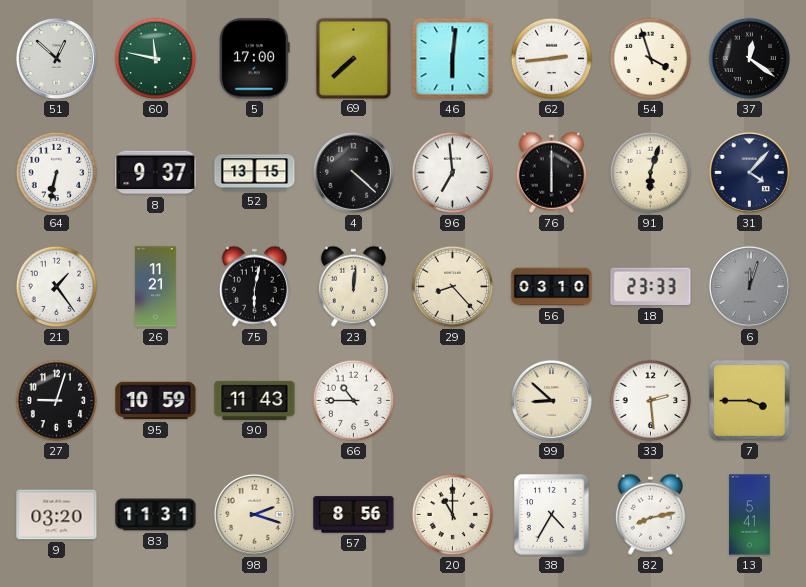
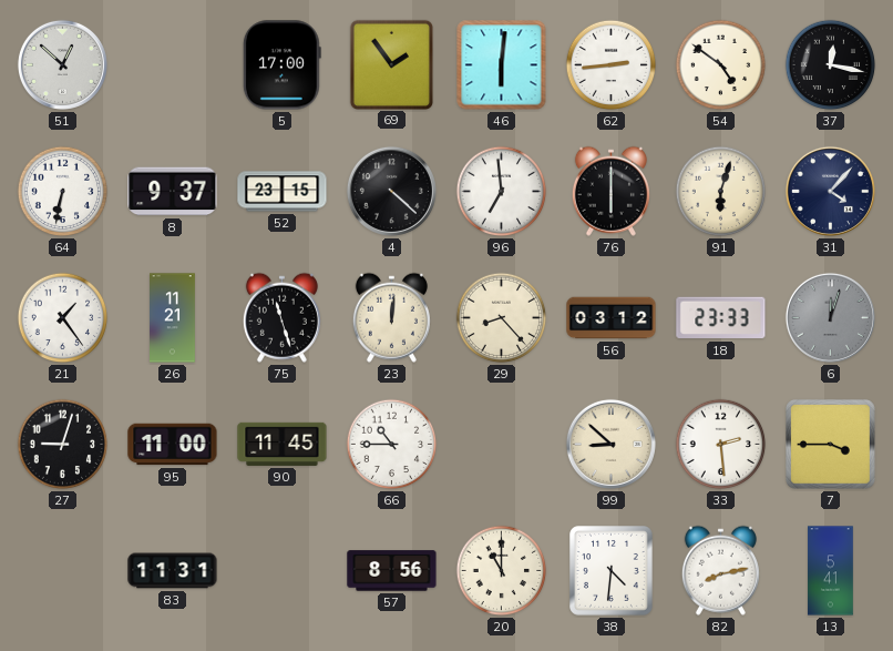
60: 11:47 -> none (156, 59)
69: 7:38 -> 1:54 (391, 64)
54: 3:57 -> 4:51 (721, 65)
37: 12:21 -> 12:17 (831, 65)
52: 13:15 -> 23:15 (283, 192)
75: 6:02 -> 11:27 (281, 317)
56: 03:10 -> 03:12 (612, 318)
95: 10:59 -> 11:00 (173, 445)
90: 11:43 -> 11:45 (283, 444)
9: 03:20 -> none (57, 515)
98: 2:18 -> none (254, 514)
38: 4:35 -> 4:31 (612, 571)
